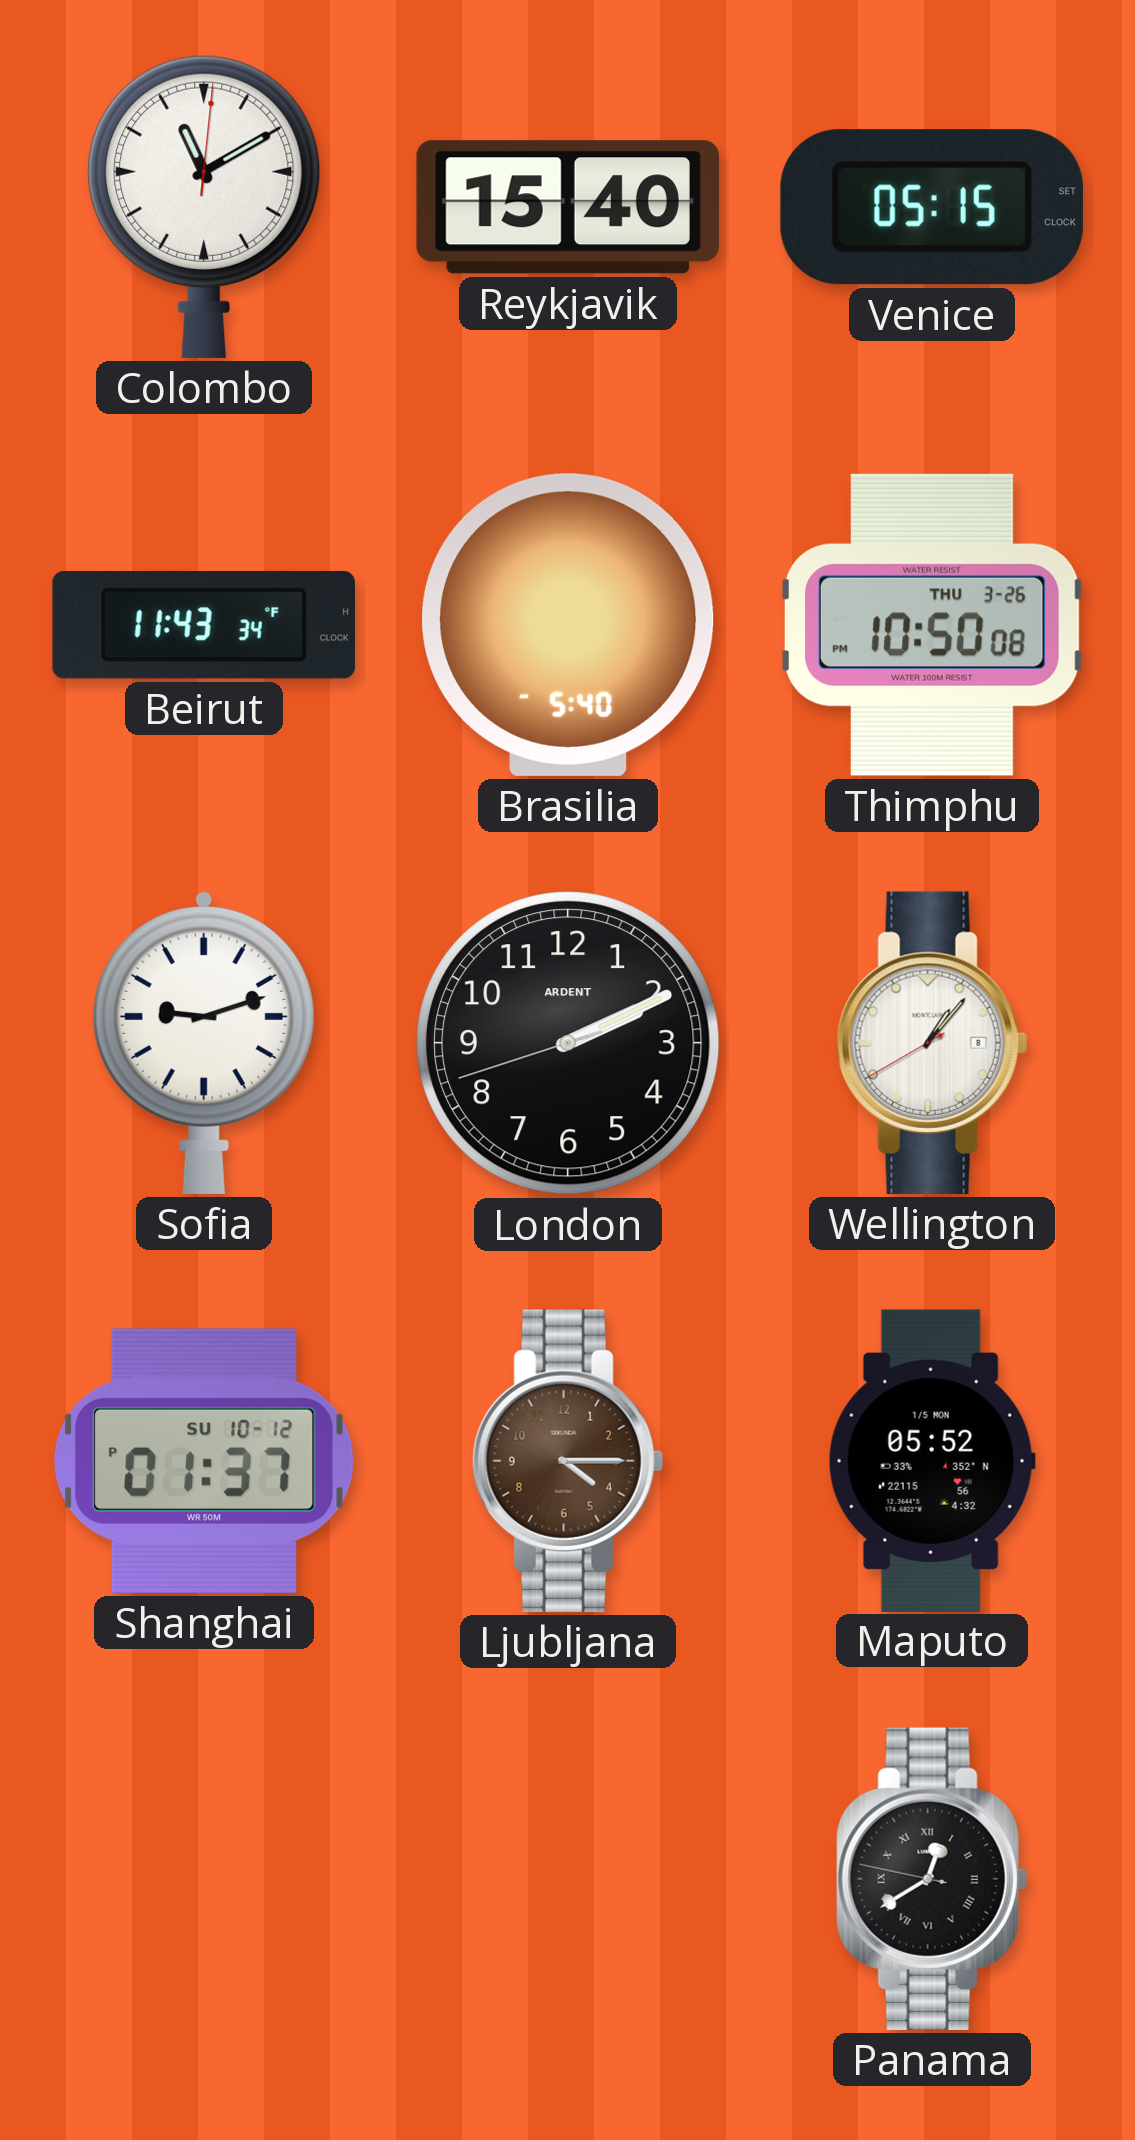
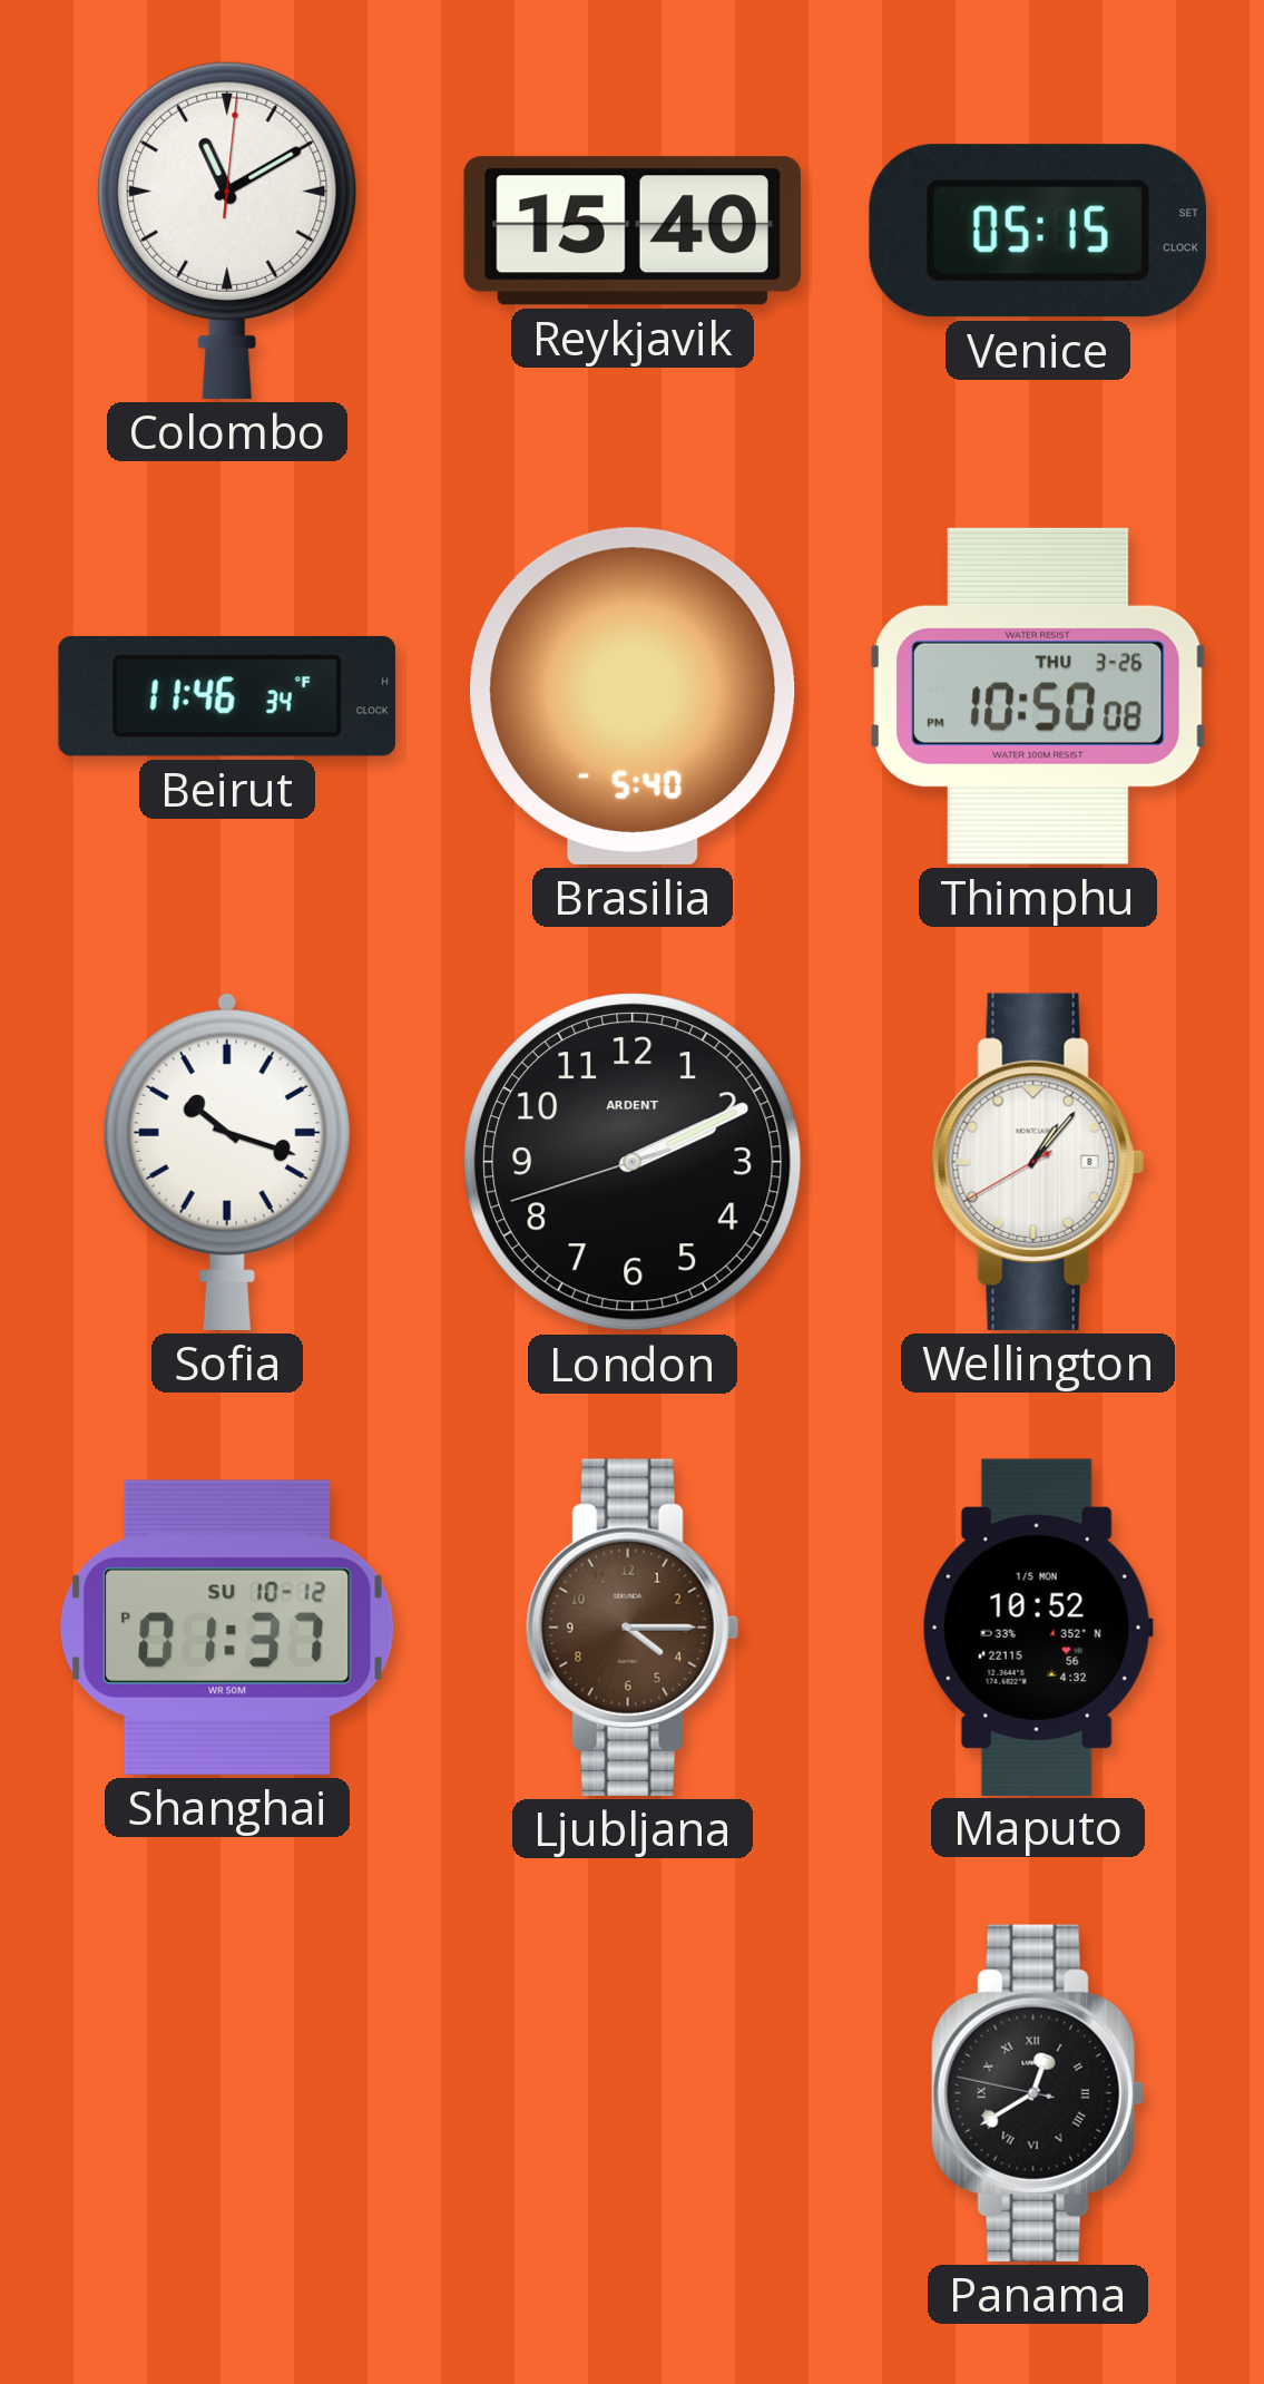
Beirut: 11:43 -> 11:46 (227, 696)
Sofia: 9:12 -> 10:18 (227, 1161)
Maputo: 05:52 -> 10:52 (1038, 1626)
